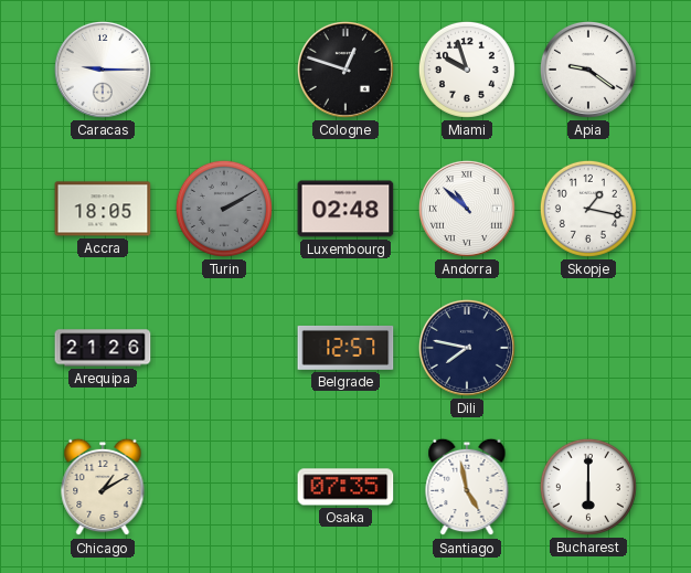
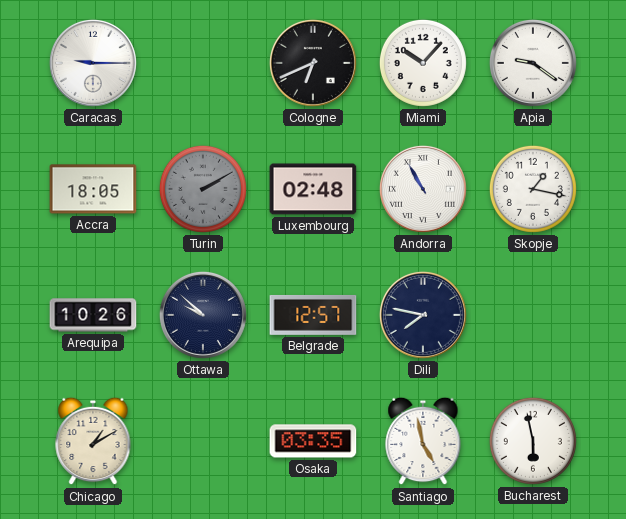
Cologne: 12:48 -> 6:41 (313, 63)
Miami: 9:57 -> 10:07 (423, 63)
Andorra: 10:52 -> 10:55 (423, 189)
Arequipa: 21:26 -> 10:26 (93, 315)
Ottawa: none -> 9:52 (203, 315)
Osaka: 07:35 -> 03:35 (313, 441)
Bucharest: 6:00 -> 5:58 (533, 441)
